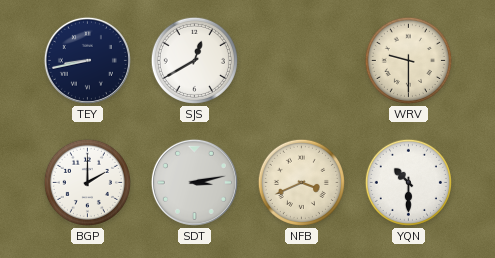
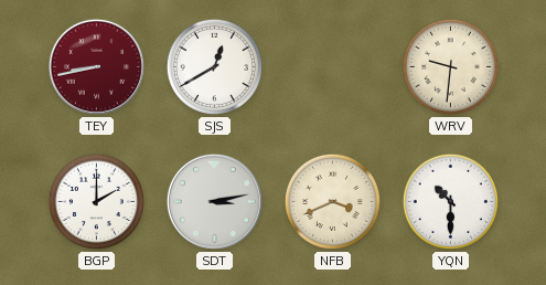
TEY dial: navy -> burgundy (96, 66)
WRV: 9:30 -> 9:31 (450, 66)
